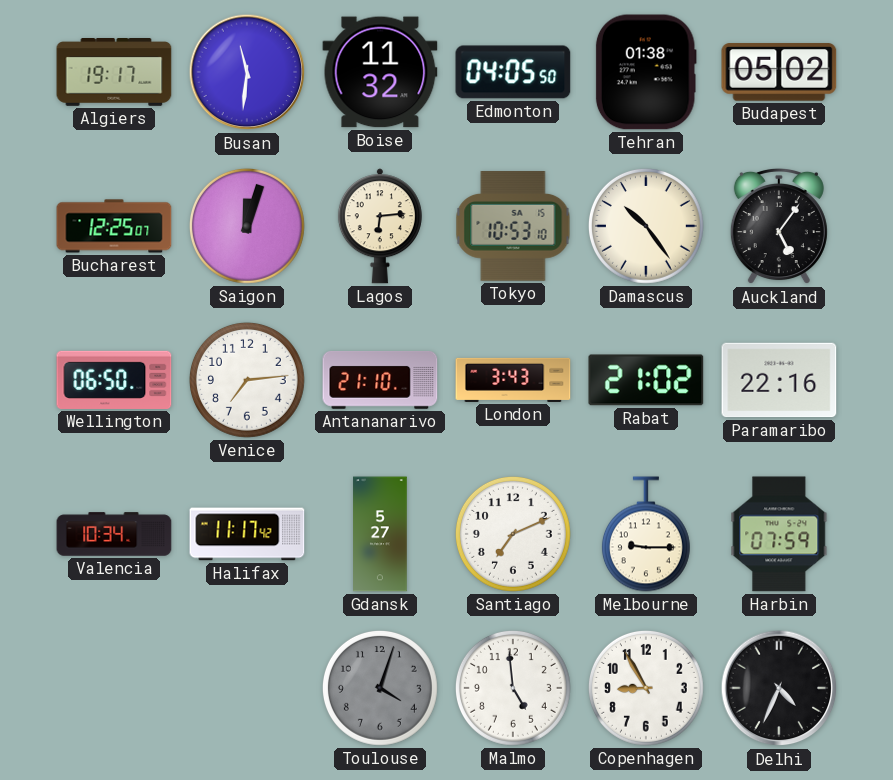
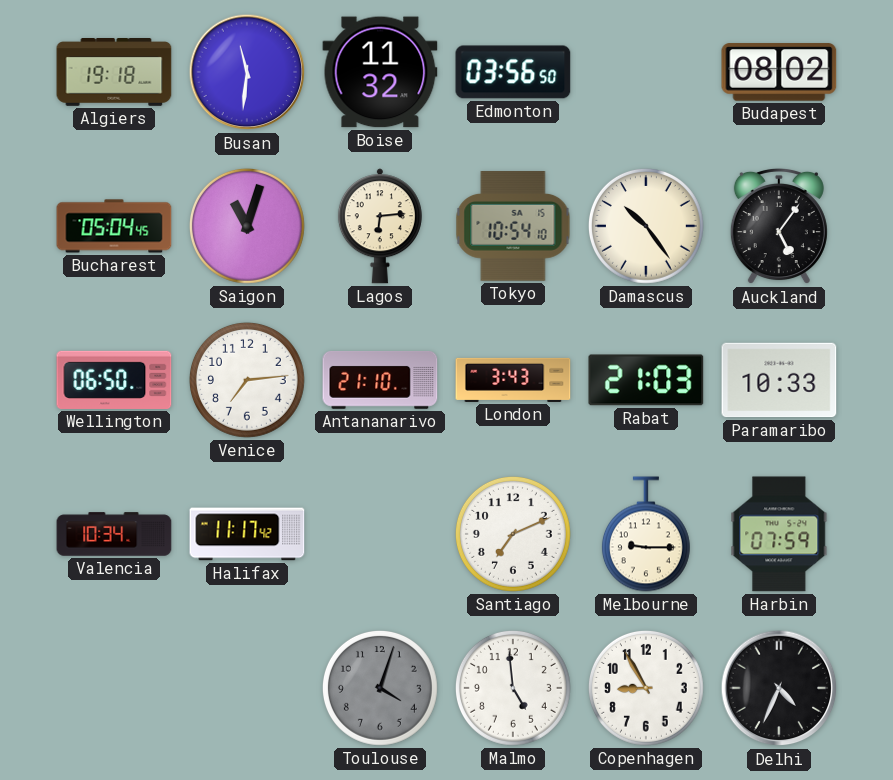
Algiers: 19:17 -> 19:18 (114, 73)
Edmonton: 04:05 -> 03:56 (513, 72)
Tehran: 01:38 -> none (646, 72)
Budapest: 05:02 -> 08:02 (779, 72)
Bucharest: 12:25 -> 05:04 (114, 226)
Saigon: 12:03 -> 11:03 (247, 226)
Tokyo: 10:53 -> 10:54 (513, 226)
Rabat: 21:02 -> 21:03 (646, 380)
Paramaribo: 22:16 -> 10:33 (779, 380)
Gdansk: 5:27 -> none (380, 534)
